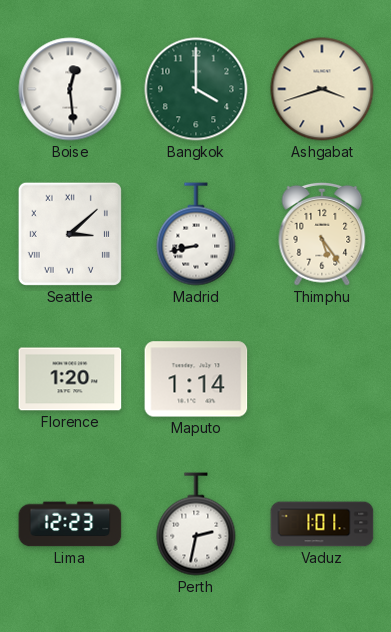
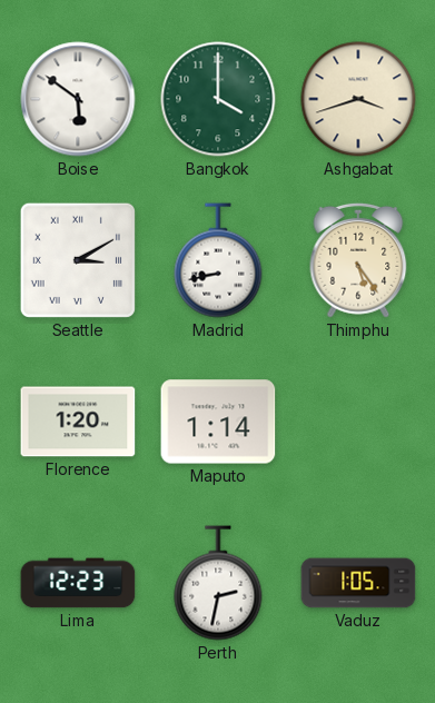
Boise: 12:29 -> 5:51 (78, 99)
Seattle: 3:08 -> 3:10 (78, 260)
Vaduz: 1:01 -> 1:05 (358, 583)
